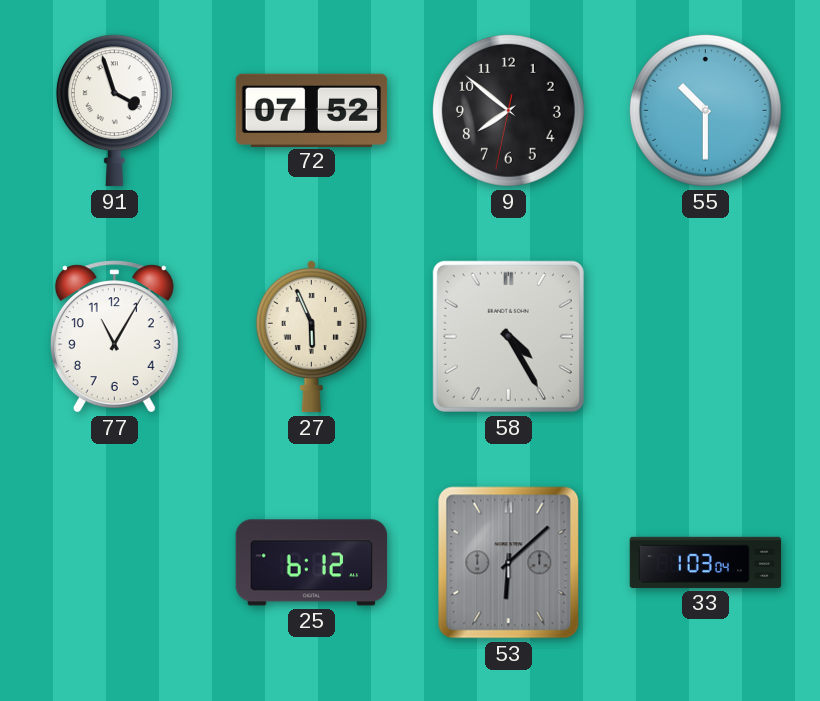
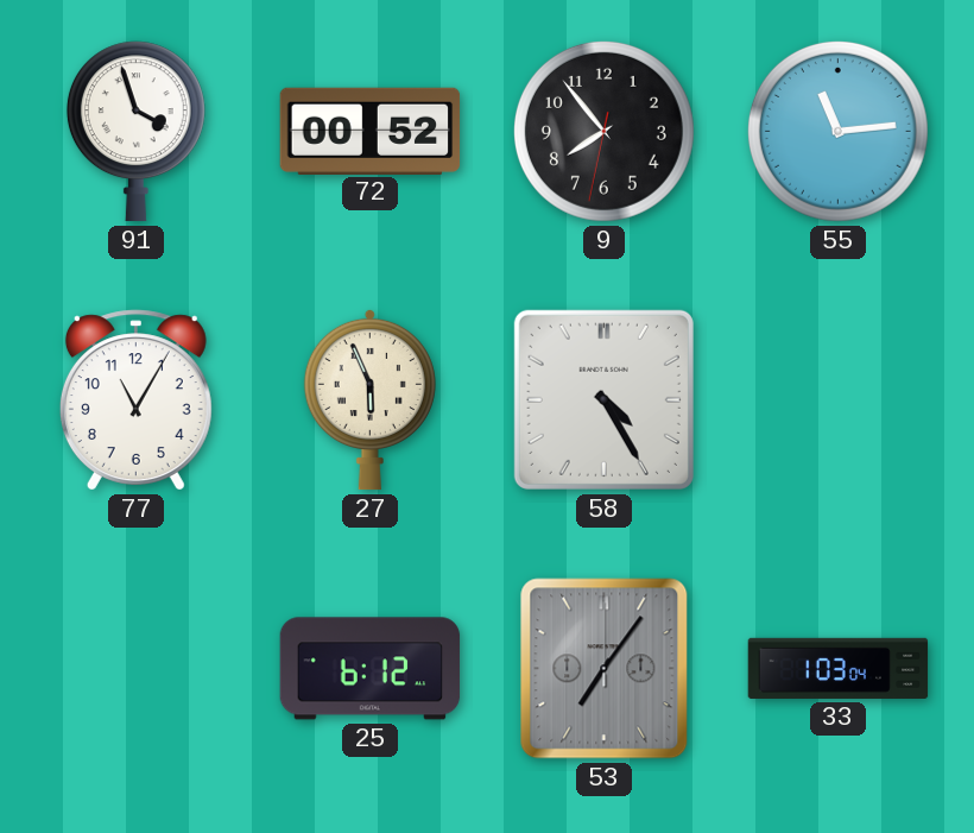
72: 07:52 -> 00:52 (371, 131)
9: 7:51 -> 7:53 (603, 131)
55: 10:30 -> 11:14 (837, 131)
53: 6:08 -> 7:06 (605, 669)
